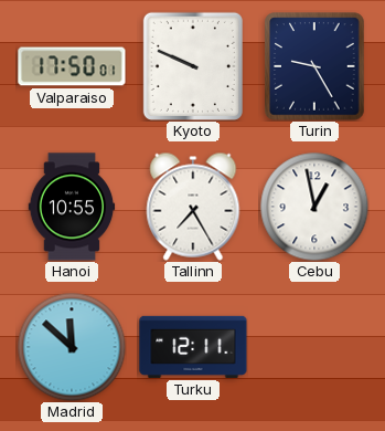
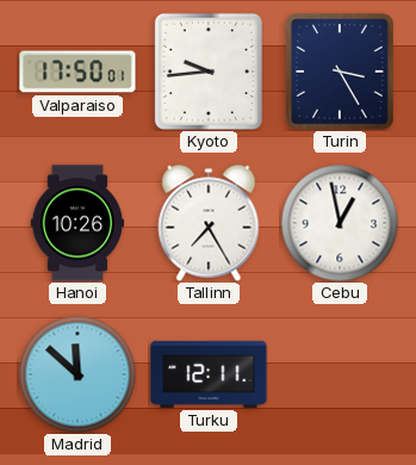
Kyoto: 9:49 -> 9:44 (209, 72)
Turin: 9:25 -> 3:25 (340, 72)
Hanoi: 10:55 -> 10:26 (77, 223)
